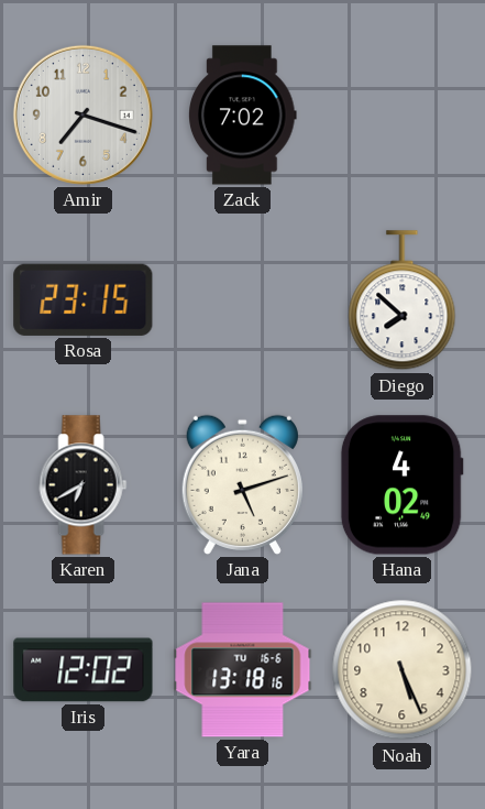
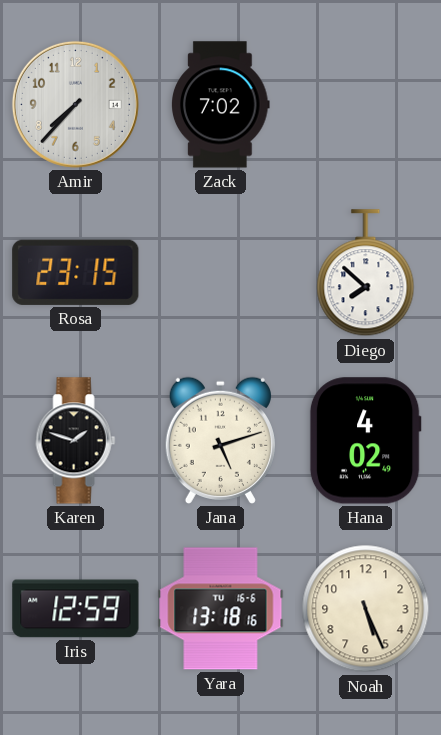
Amir: 7:18 -> 7:37 (75, 104)
Karen: 6:40 -> 1:48 (76, 441)
Iris: 12:02 -> 12:59 (76, 609)
